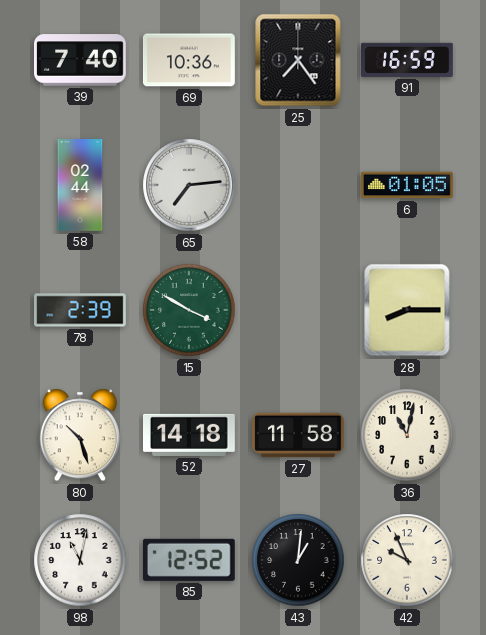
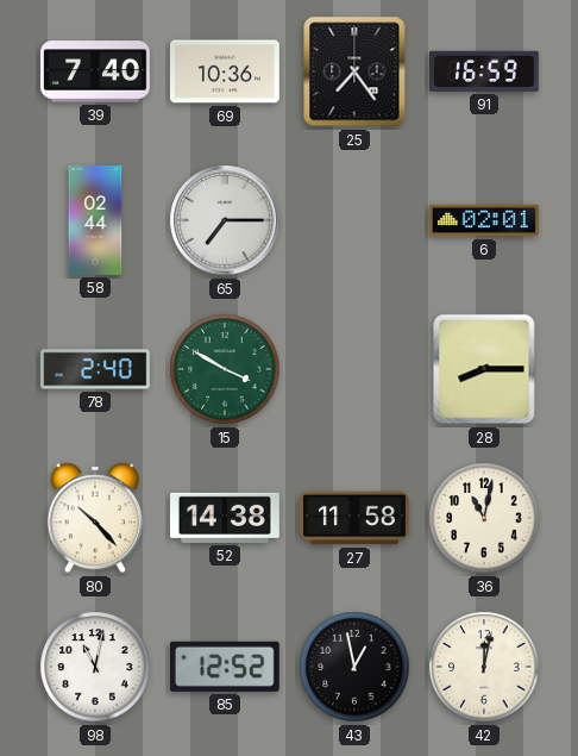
65: 7:14 -> 7:15 (225, 220)
6: 01:05 -> 02:01 (485, 220)
78: 2:39 -> 2:40 (96, 369)
80: 10:27 -> 10:23 (95, 518)
52: 14:18 -> 14:38 (226, 518)
43: 1:01 -> 12:58 (354, 667)
42: 9:56 -> 12:02 (484, 667)
